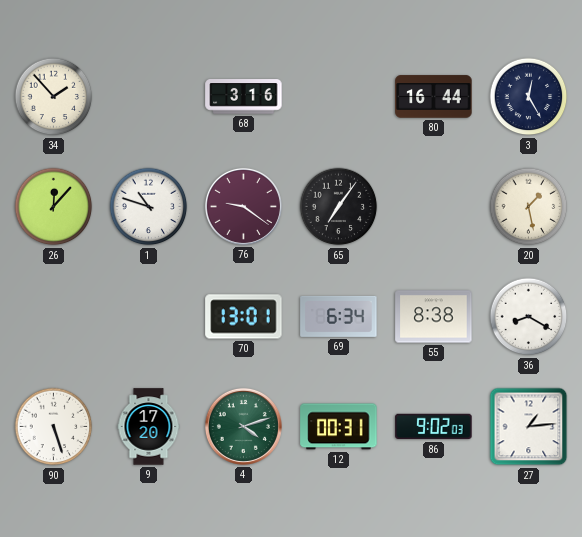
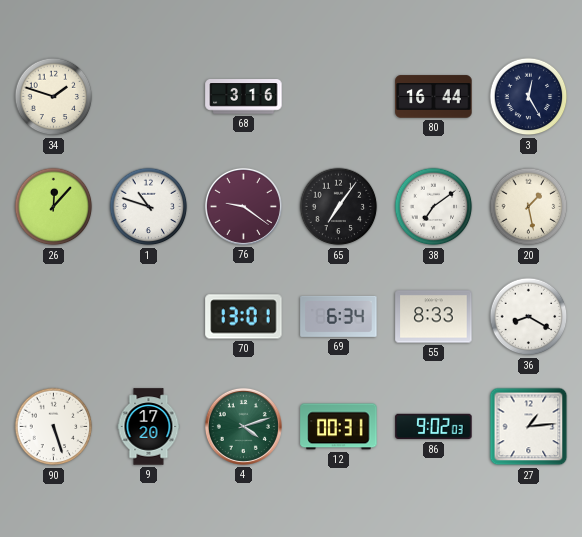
34: 1:53 -> 1:48 (54, 97)
38: none -> 7:09 (434, 207)
55: 8:38 -> 8:33 (434, 317)
